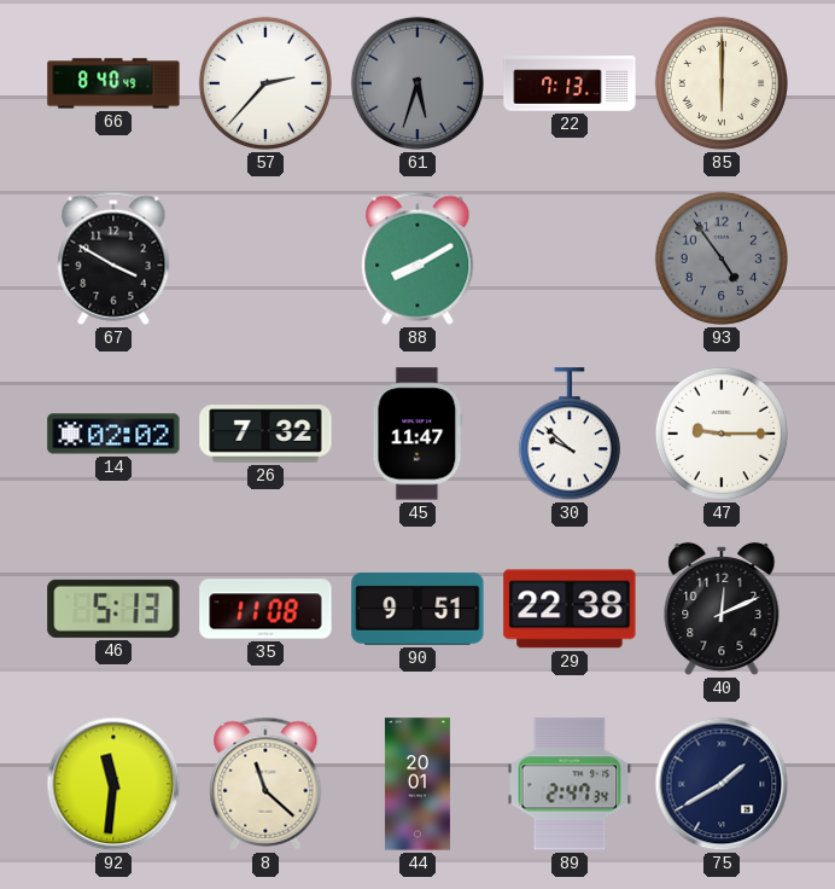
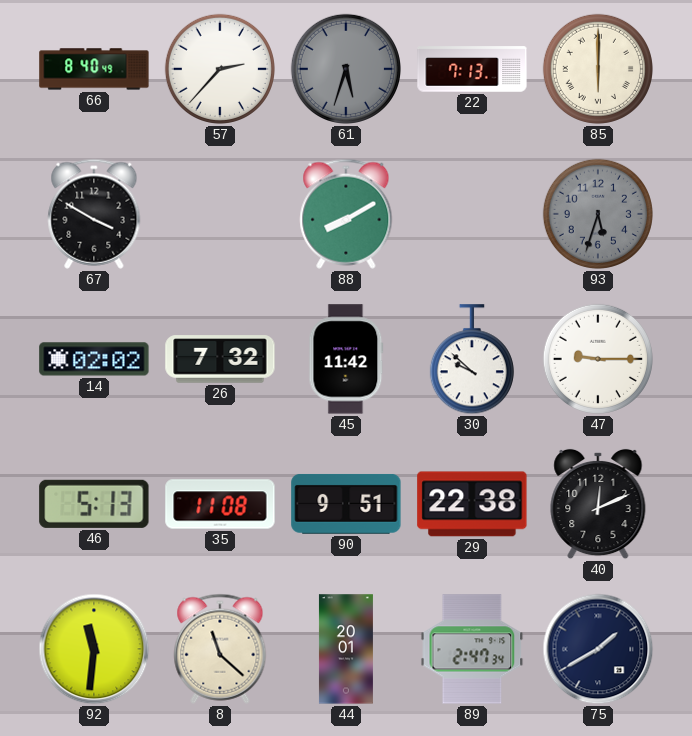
93: 4:54 -> 5:33 (598, 214)
45: 11:47 -> 11:42 (346, 359)
